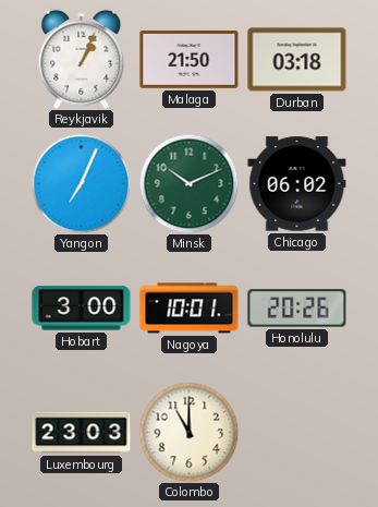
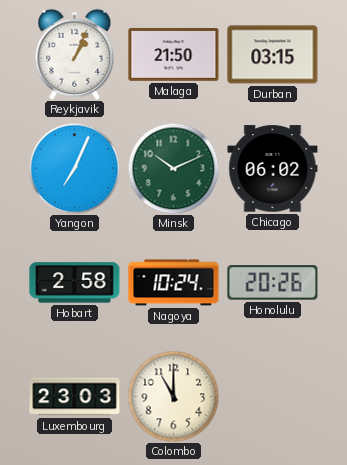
Durban: 03:18 -> 03:15 (273, 55)
Hobart: 3:00 -> 2:58 (75, 283)
Nagoya: 10:01 -> 10:24 (174, 283)
